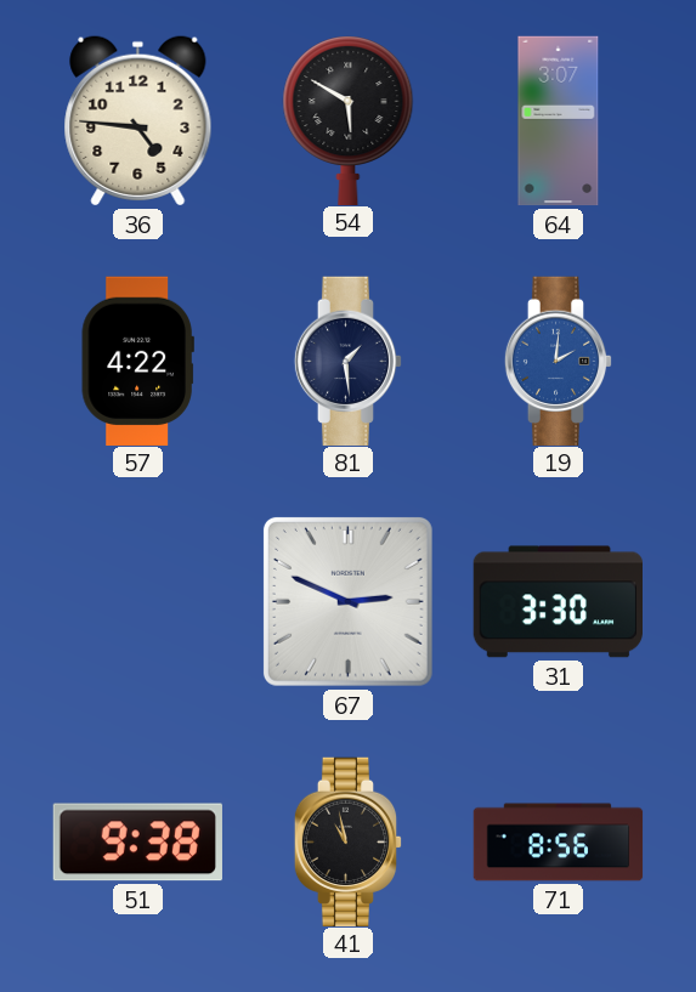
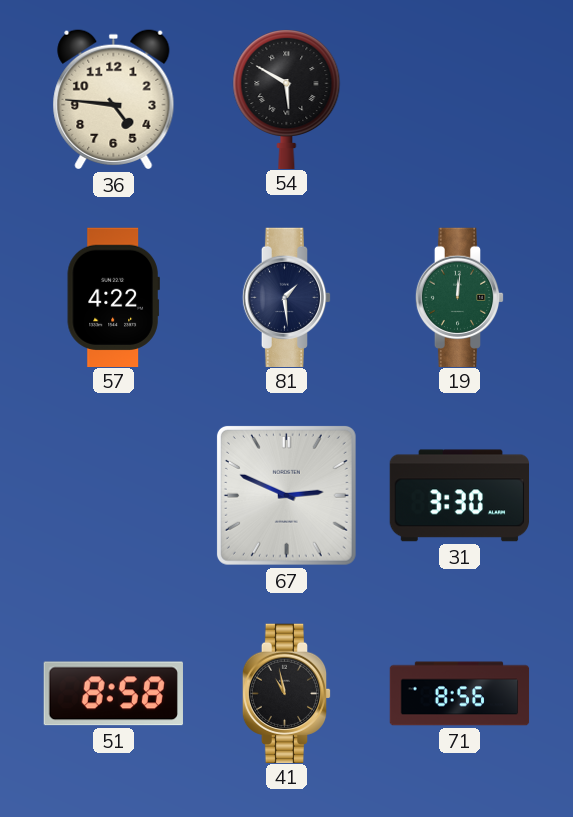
64: 3:07 -> none (559, 121)
19: 2:01 -> 12:01 (460, 297)
19 dial: blue -> green (460, 297)
51: 9:38 -> 8:58 (113, 694)
